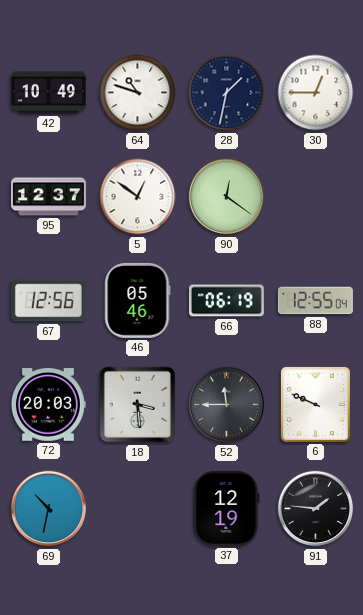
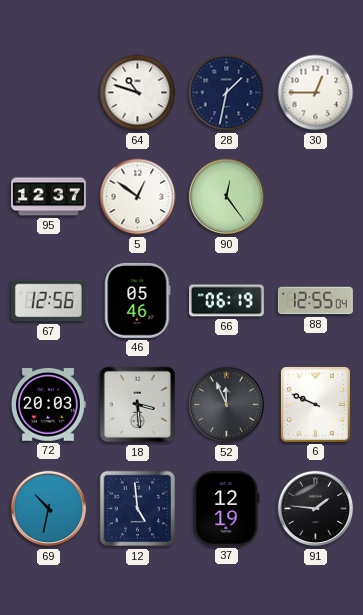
42: 10:49 -> none (48, 93)
90: 12:21 -> 12:24 (227, 197)
52: 11:45 -> 11:56 (227, 405)
12: none -> 4:59 (138, 509)
